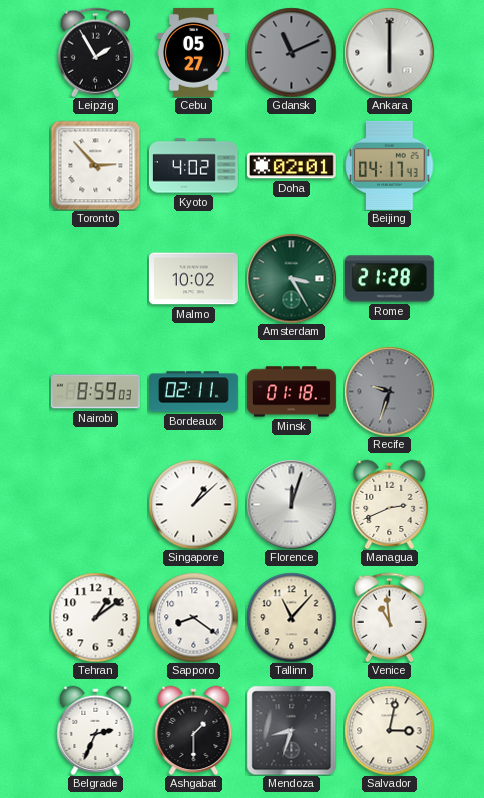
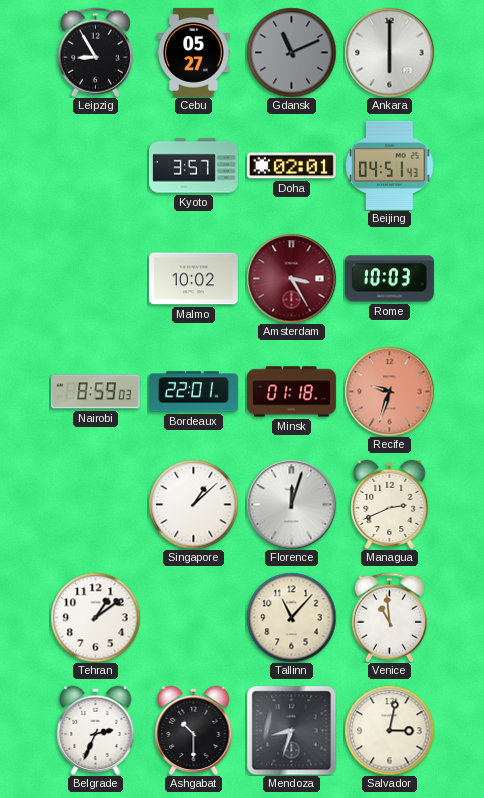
Leipzig: 1:55 -> 8:55 (95, 52)
Toronto: 2:53 -> none (95, 165)
Kyoto: 4:02 -> 3:57 (193, 166)
Beijing: 04:17 -> 04:51 (390, 165)
Amsterdam dial: green -> burgundy (291, 278)
Rome: 21:28 -> 10:03 (389, 279)
Bordeaux: 02:11 -> 22:01 (193, 392)
Recife dial: grey -> salmon (389, 391)
Sapporo: 8:21 -> none (193, 617)
Ashgabat: 1:30 -> 10:30 (194, 730)
